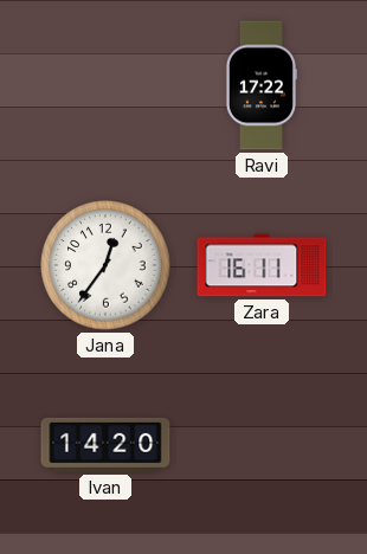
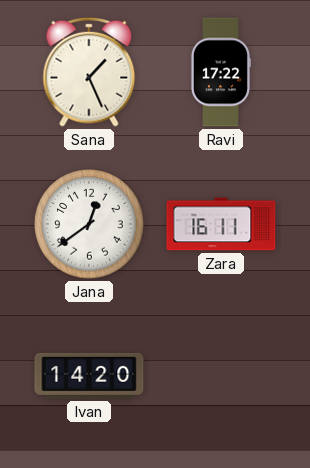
Sana: none -> 1:26 (89, 72)
Jana: 12:36 -> 12:39 (89, 224)
